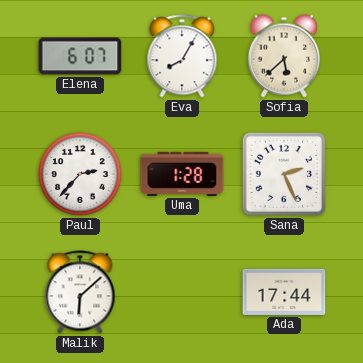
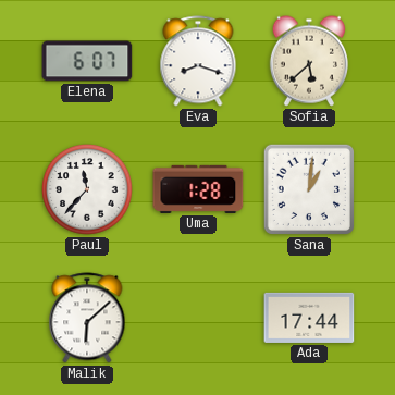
Eva: 8:05 -> 8:18 (198, 61)
Paul: 2:37 -> 11:37 (87, 189)
Sana: 2:26 -> 1:01 (309, 189)
